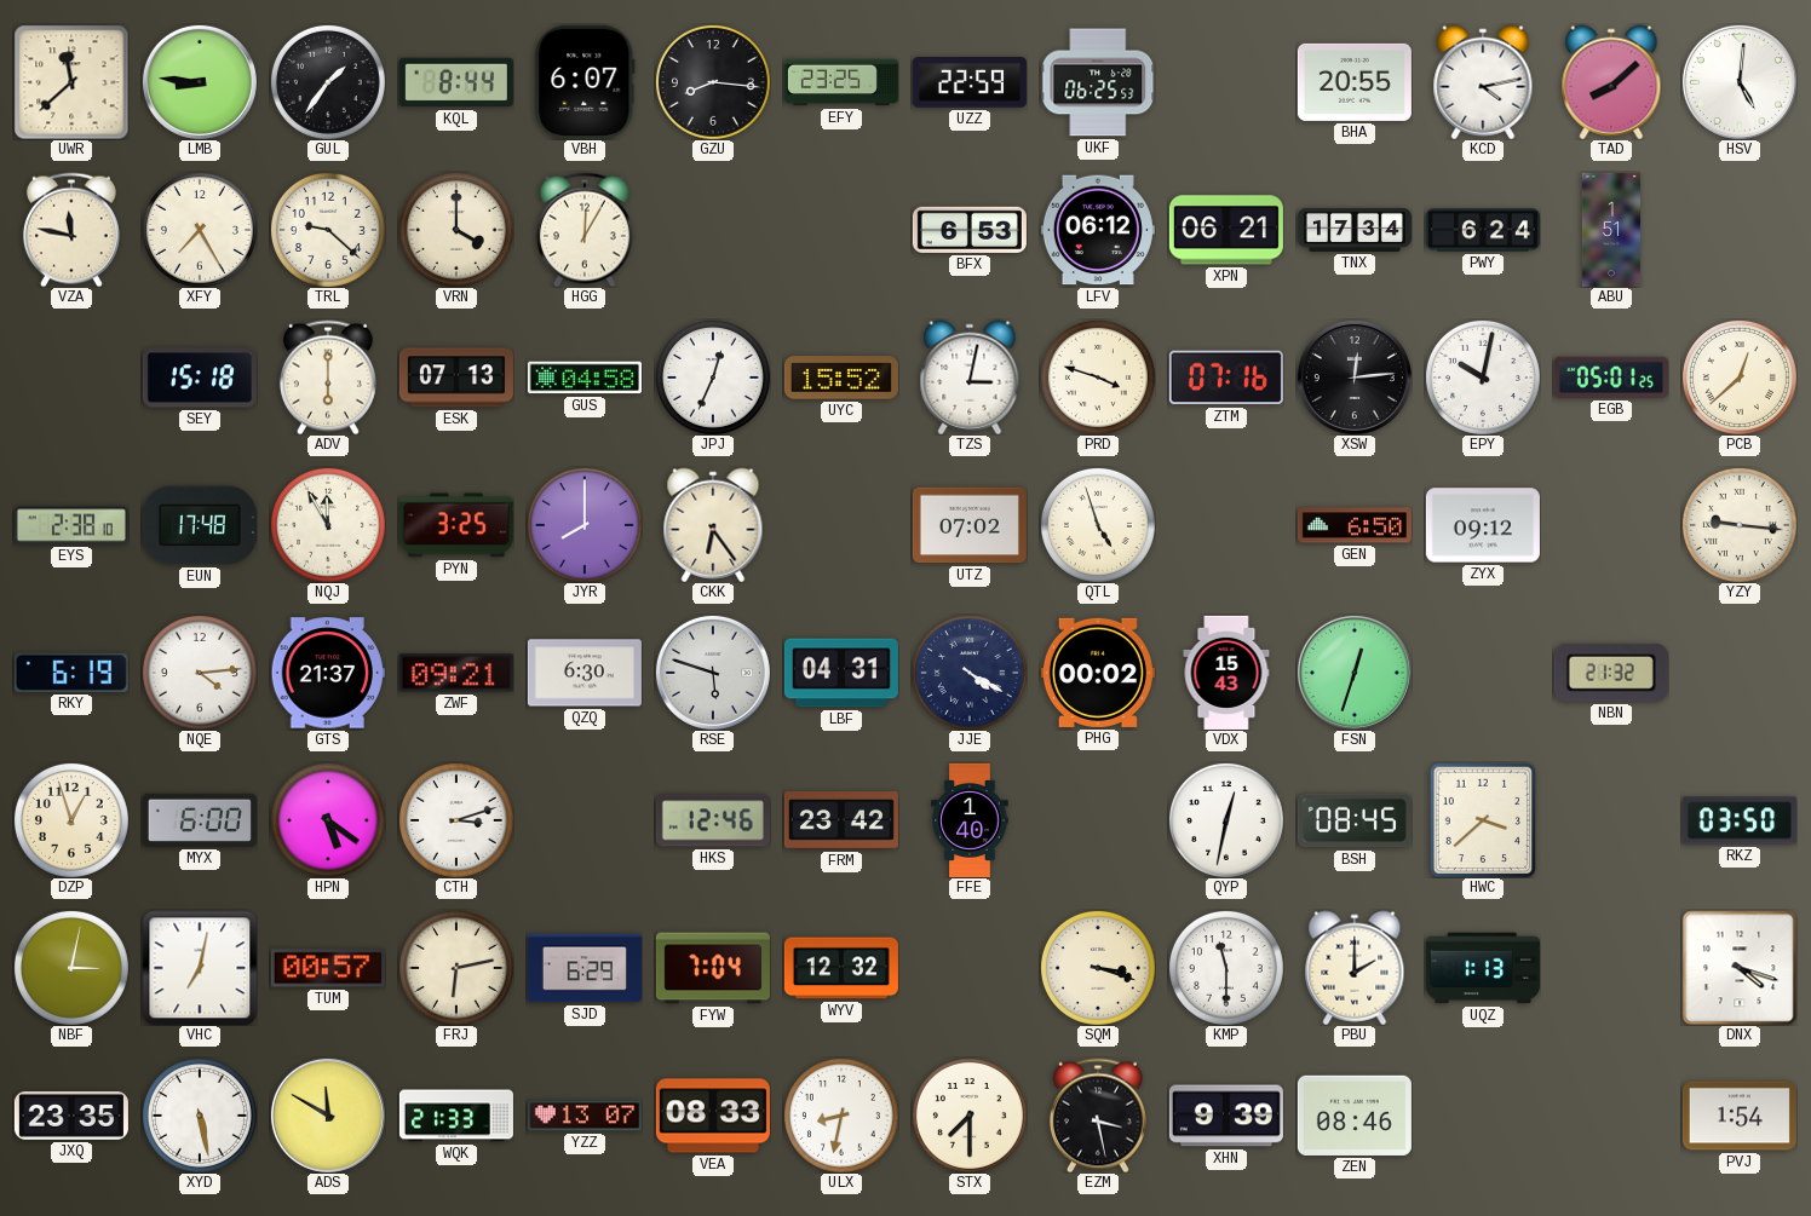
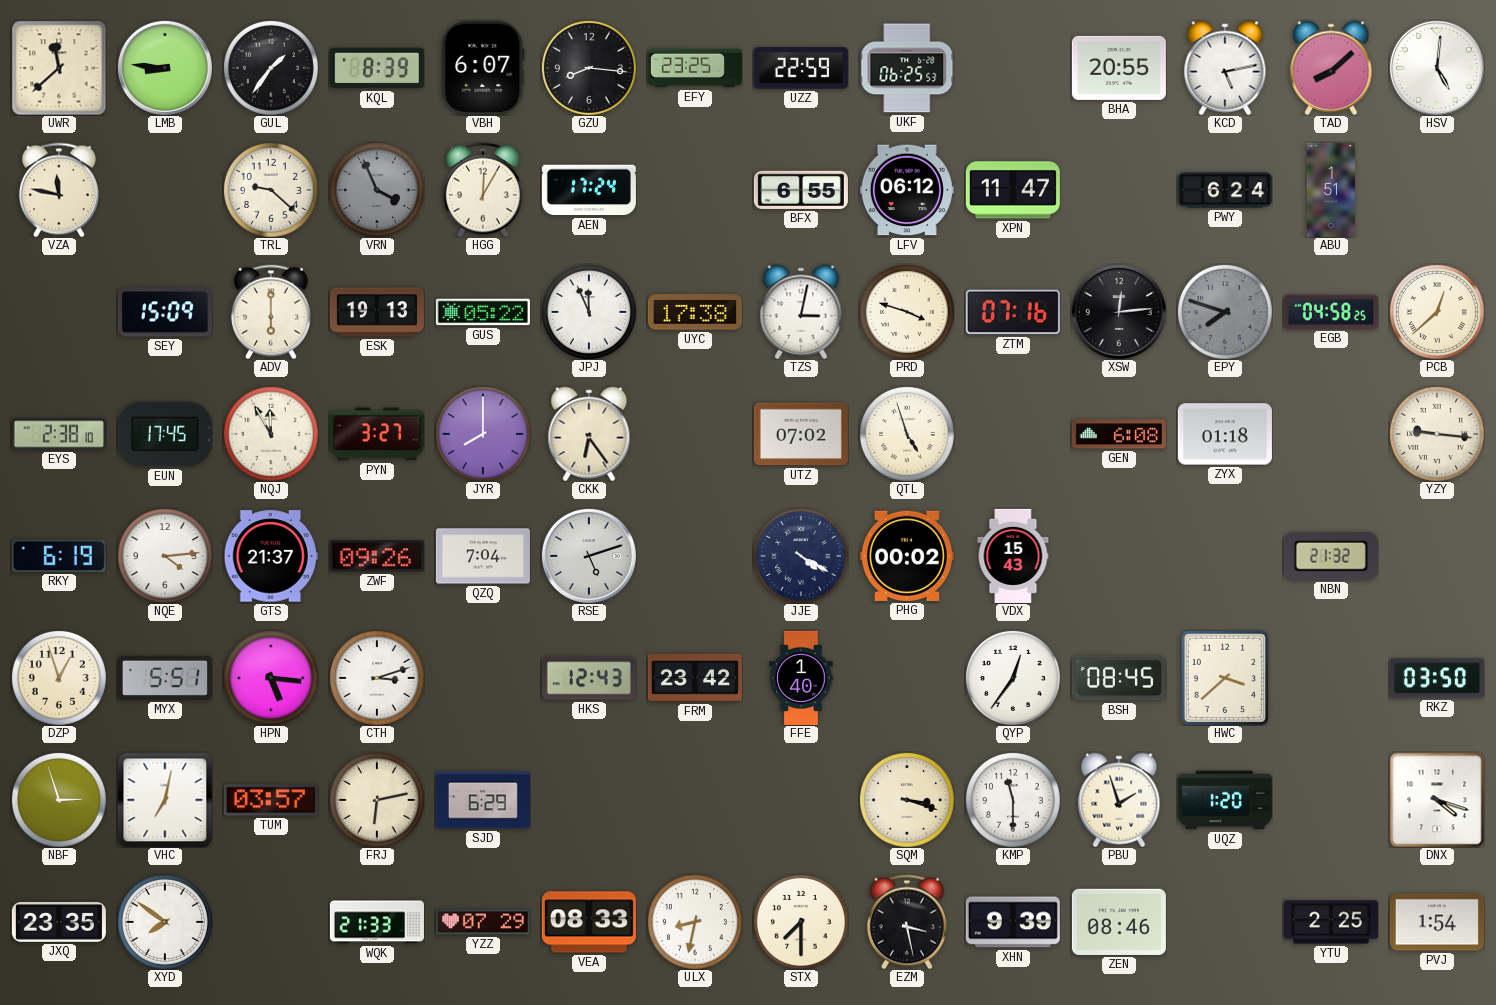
KQL: 8:44 -> 8:39 (377, 68)
KCD: 4:13 -> 5:13 (1225, 68)
XFY: 7:25 -> none (200, 230)
VRN: 4:00 -> 3:56 (377, 190)
VRN dial: cream -> grey (377, 190)
AEN: none -> 17:24 (589, 190)
BFX: 6:53 -> 6:55 (801, 190)
XPN: 06:21 -> 11:47 (1013, 190)
TNX: 17:34 -> none (1355, 230)
SEY: 15:18 -> 15:09 (165, 312)
ESK: 07:13 -> 19:13 (377, 312)
GUS: 04:58 -> 05:22 (483, 312)
JPJ: 12:34 -> 11:56 (589, 312)
UYC: 15:52 -> 17:38 (695, 312)
EPY: 10:02 -> 7:48 (1225, 312)
EPY dial: white -> grey (1225, 312)
EGB: 05:01 -> 04:58 (1331, 312)
EUN: 17:48 -> 17:45 (165, 434)
PYN: 3:25 -> 3:27 (377, 434)
GEN: 6:50 -> 6:08 (1119, 434)
ZYX: 09:12 -> 01:18 (1225, 434)
ZWF: 09:21 -> 09:26 (377, 556)
QZQ: 6:30 -> 7:04 (483, 556)
RSE: 5:48 -> 5:12 (589, 556)
LBF: 04:31 -> none (841, 673)
FSN: 12:33 -> none (1355, 673)
MYX: 6:00 -> 5:51 (165, 678)
HPN: 5:21 -> 5:16 (271, 678)
HKS: 12:46 -> 12:43 (589, 678)
QYP: 12:32 -> 12:36 (1013, 678)
NBF: 3:02 -> 2:57 (59, 800)
TUM: 00:57 -> 03:57 (271, 800)
FYW: 7:04 -> none (713, 968)
WYV: 12:32 -> none (841, 968)
PBU: 2:00 -> 1:57 (1119, 800)
UQZ: 1:13 -> 1:20 (1225, 800)
XYD: 5:28 -> 7:51 (165, 922)
ADS: 11:50 -> none (328, 1116)
YZZ: 13:07 -> 07:29 (483, 922)
YTU: none -> 2:25 (1331, 922)
